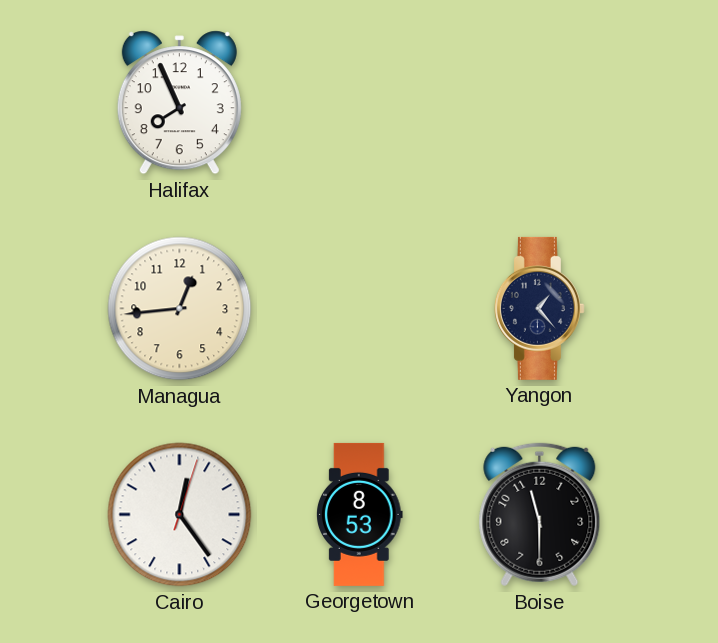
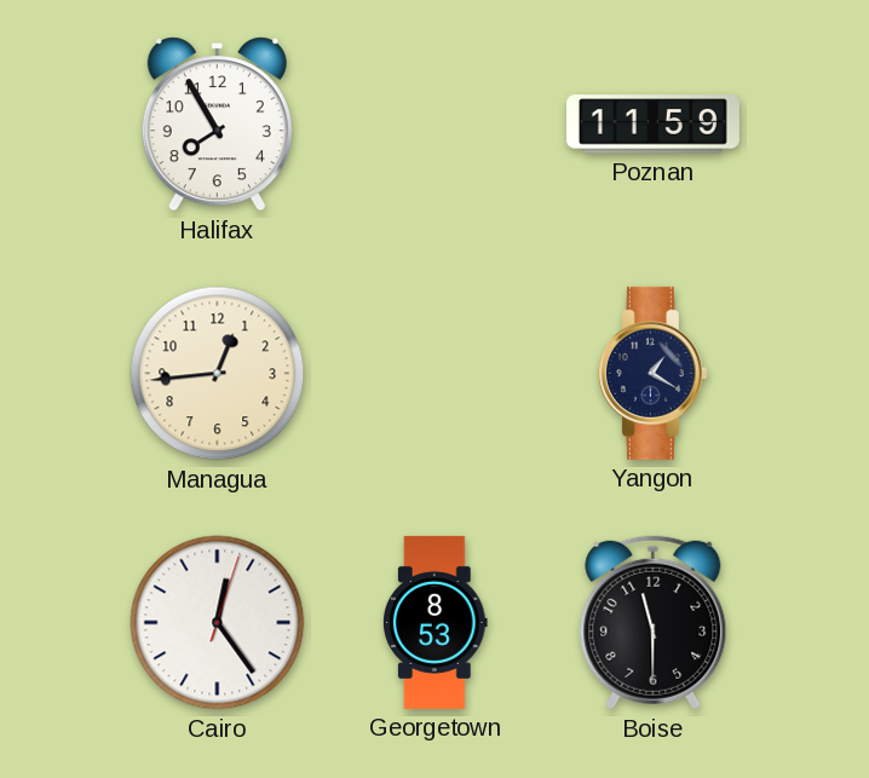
Halifax: 7:56 -> 7:55 (217, 125)
Poznan: none -> 11:59 (652, 125)
Yangon: 1:23 -> 1:20 (652, 373)
